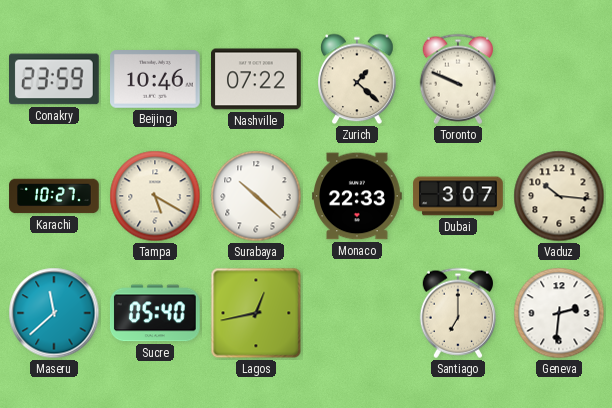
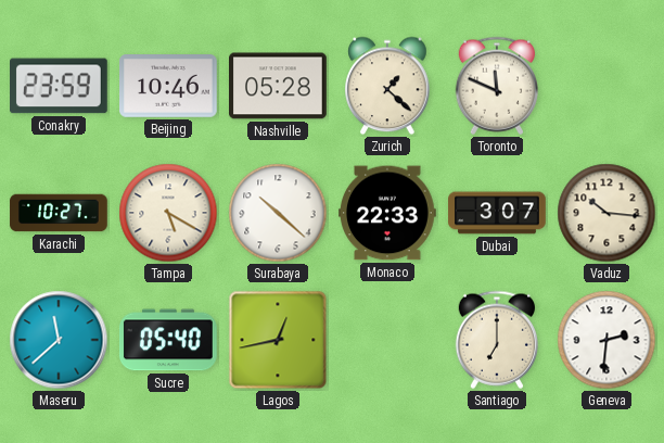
Nashville: 07:22 -> 05:28 (279, 86)
Toronto: 9:49 -> 11:49 (496, 86)
